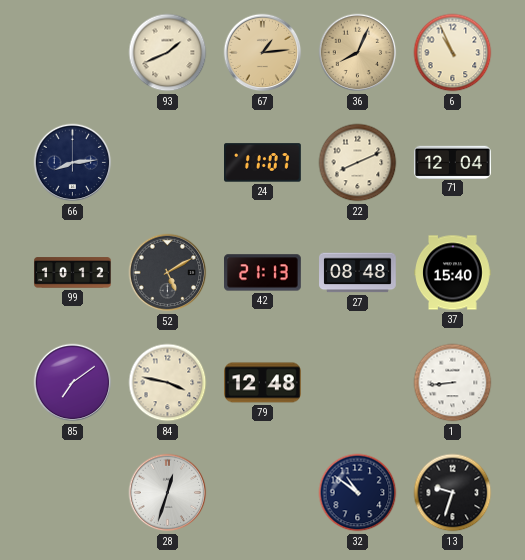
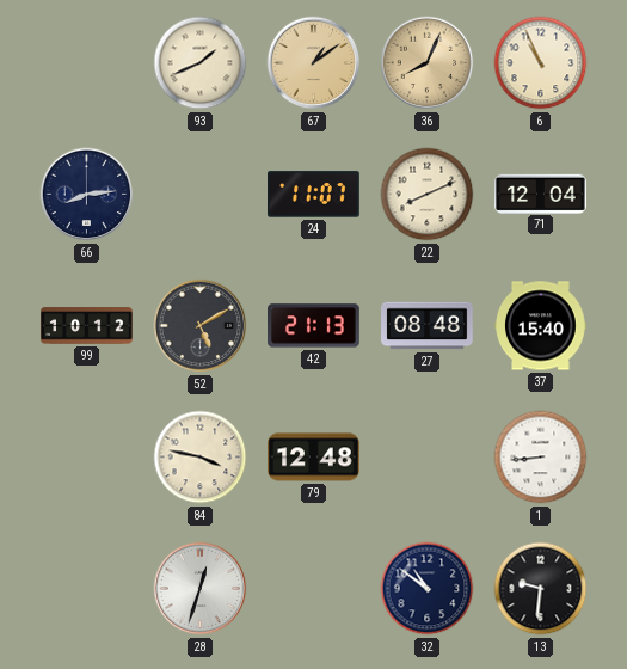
67: 1:14 -> 1:09 (314, 63)
85: 7:09 -> none (73, 383)
13: 9:33 -> 9:31 (541, 589)
